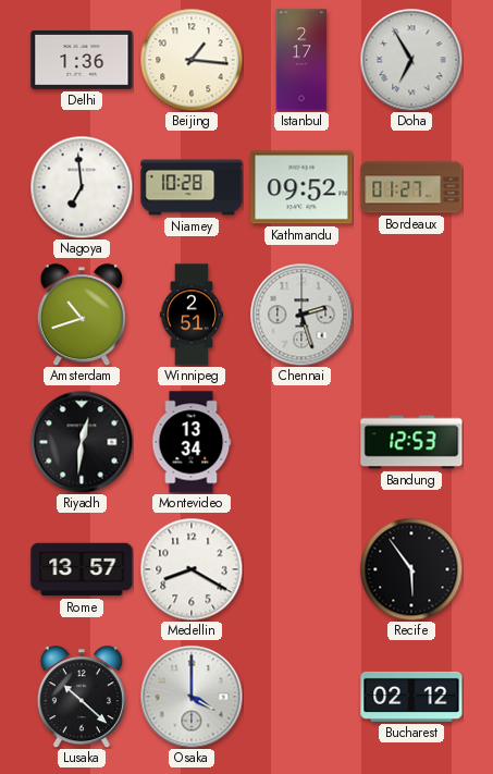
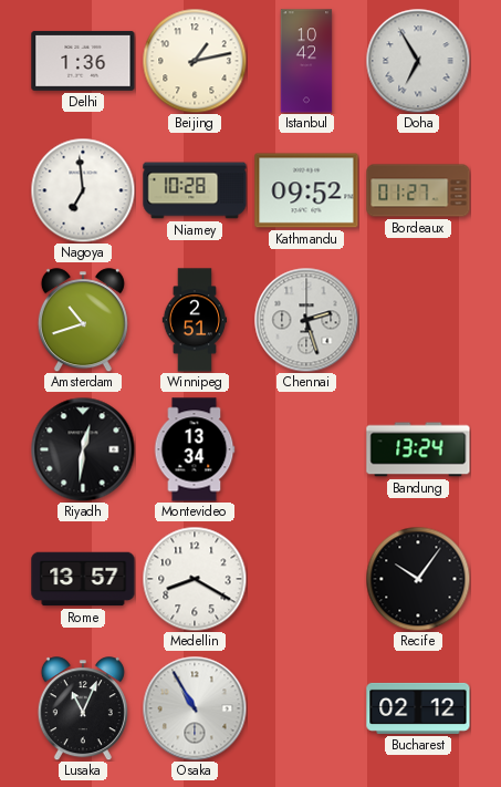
Beijing: 1:16 -> 1:13 (195, 61)
Istanbul: 2:17 -> 10:42 (306, 61)
Bandung: 12:53 -> 13:24 (418, 449)
Recife: 5:54 -> 10:06 (418, 579)
Lusaka: 10:22 -> 11:04 (83, 708)
Osaka: 4:00 -> 10:55 (195, 708)
